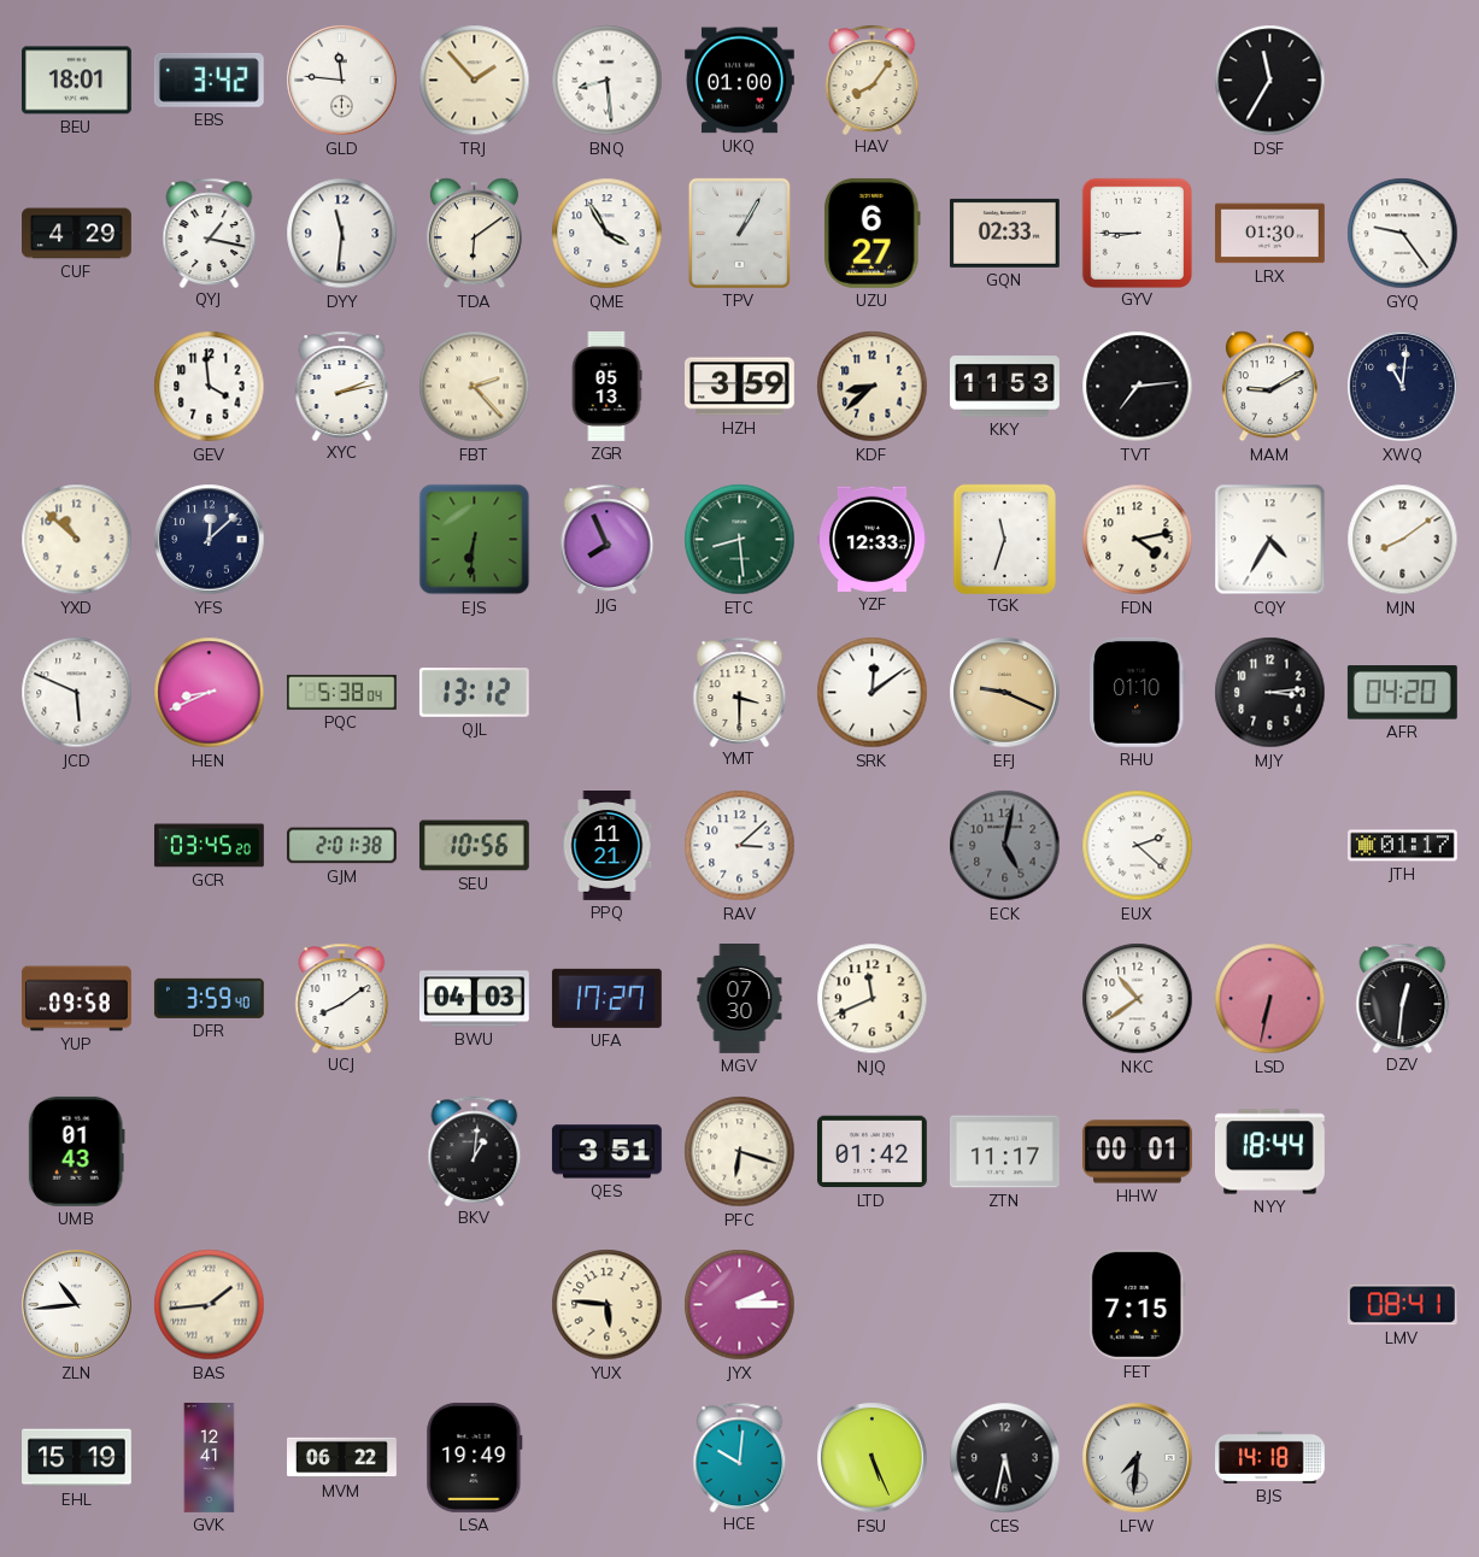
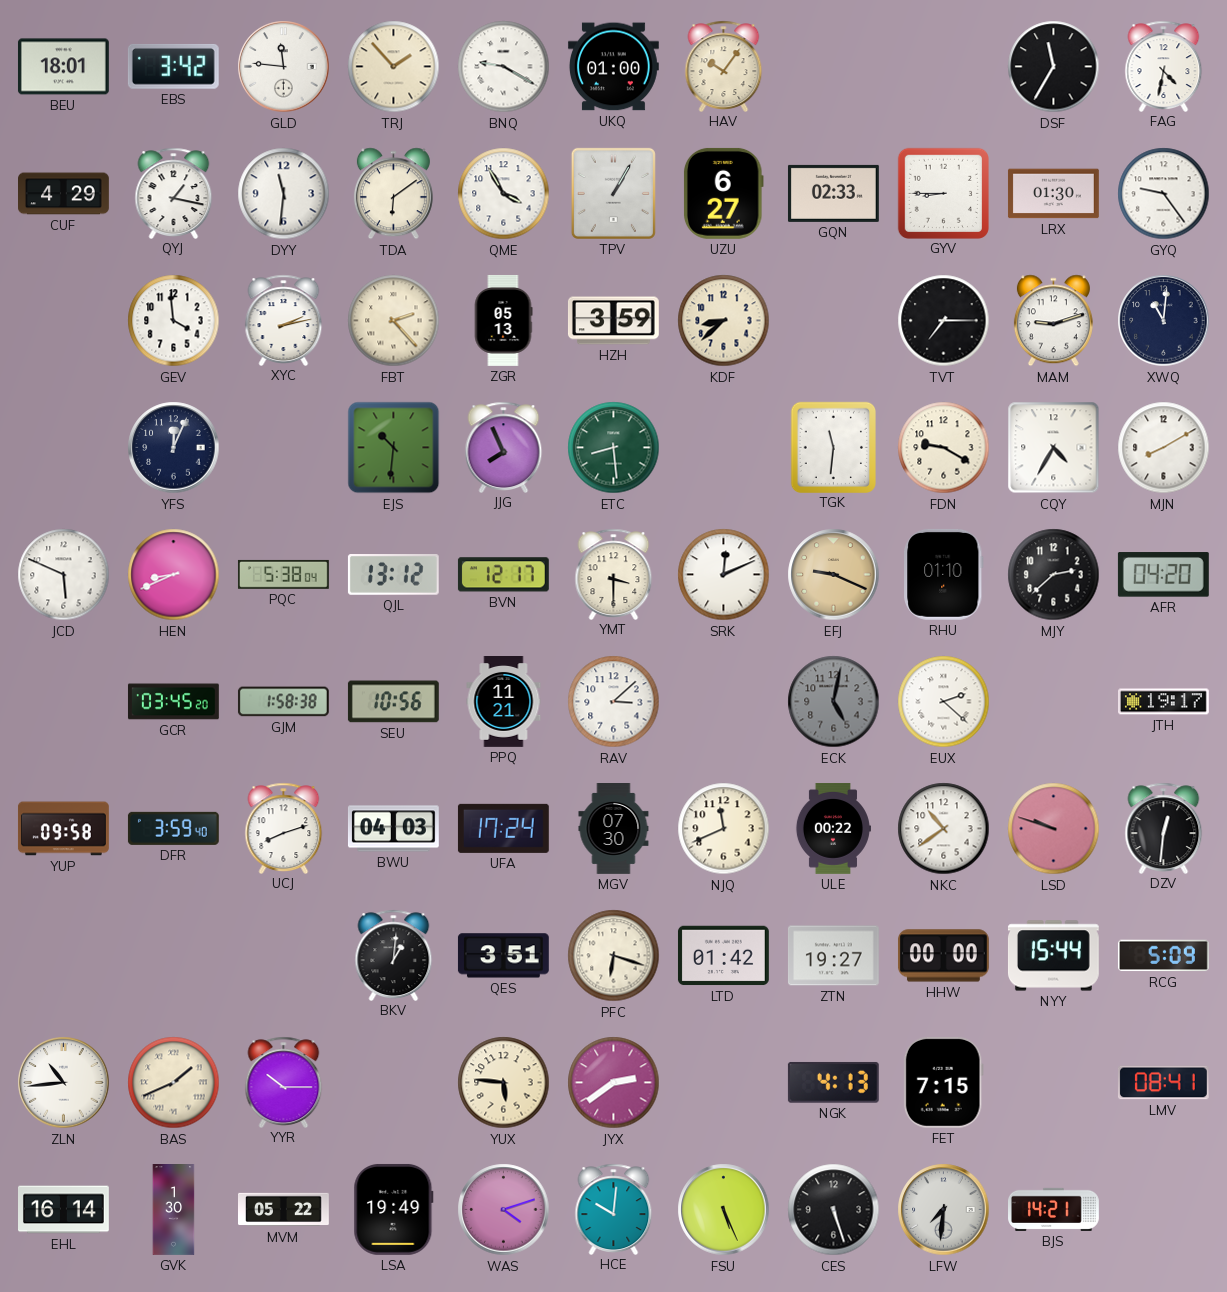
BNQ: 8:29 -> 9:20 (504, 67)
HAV: 8:06 -> 10:06 (724, 66)
FAG: none -> 4:32 (1164, 66)
KKY: 11:53 -> none (1005, 387)
TVT: 7:14 -> 7:15 (944, 321)
MAM: 9:10 -> 9:12 (1053, 321)
YXD: 10:52 -> none (77, 540)
YFS: 12:08 -> 12:04 (174, 448)
EJS: 6:31 -> 10:31 (394, 448)
YZF: 12:33 -> none (871, 539)
TGK: 11:33 -> 11:31 (833, 447)
FDN: 4:13 -> 9:20 (944, 448)
MJN: 8:09 -> 8:10 (1164, 448)
BVN: none -> 12:17 (503, 575)
SRK: 12:09 -> 12:11 (724, 575)
MJY: 3:14 -> 2:38 (1054, 575)
GJM: 2:01 -> 1:58 (283, 702)
JTH: 01:17 -> 19:17 (1164, 702)
UCJ: 8:09 -> 8:12 (284, 828)
UFA: 17:27 -> 17:24 (503, 828)
ULE: none -> 00:22 (833, 829)
LSD: 6:32 -> 9:48 (1054, 829)
UMB: 01:43 -> none (76, 1151)
ZTN: 11:17 -> 19:27 (833, 956)
HHW: 00:01 -> 00:00 (943, 956)
NYY: 18:44 -> 15:44 (1053, 956)
RCG: none -> 5:09 (1163, 956)
BAS: 1:44 -> 1:41 (174, 1083)
YYR: none -> 10:15 (284, 1082)
JYX: 2:15 -> 2:39 (614, 1083)
NGK: none -> 4:13 (833, 1082)
EHL: 15:19 -> 16:14 (64, 1210)
GVK: 12:41 -> 1:30 (174, 1210)
MVM: 06:22 -> 05:22 (284, 1210)
WAS: none -> 4:12 (504, 1210)
CES: 5:32 -> 5:27 (834, 1210)
BJS: 14:18 -> 14:21 (1054, 1209)
